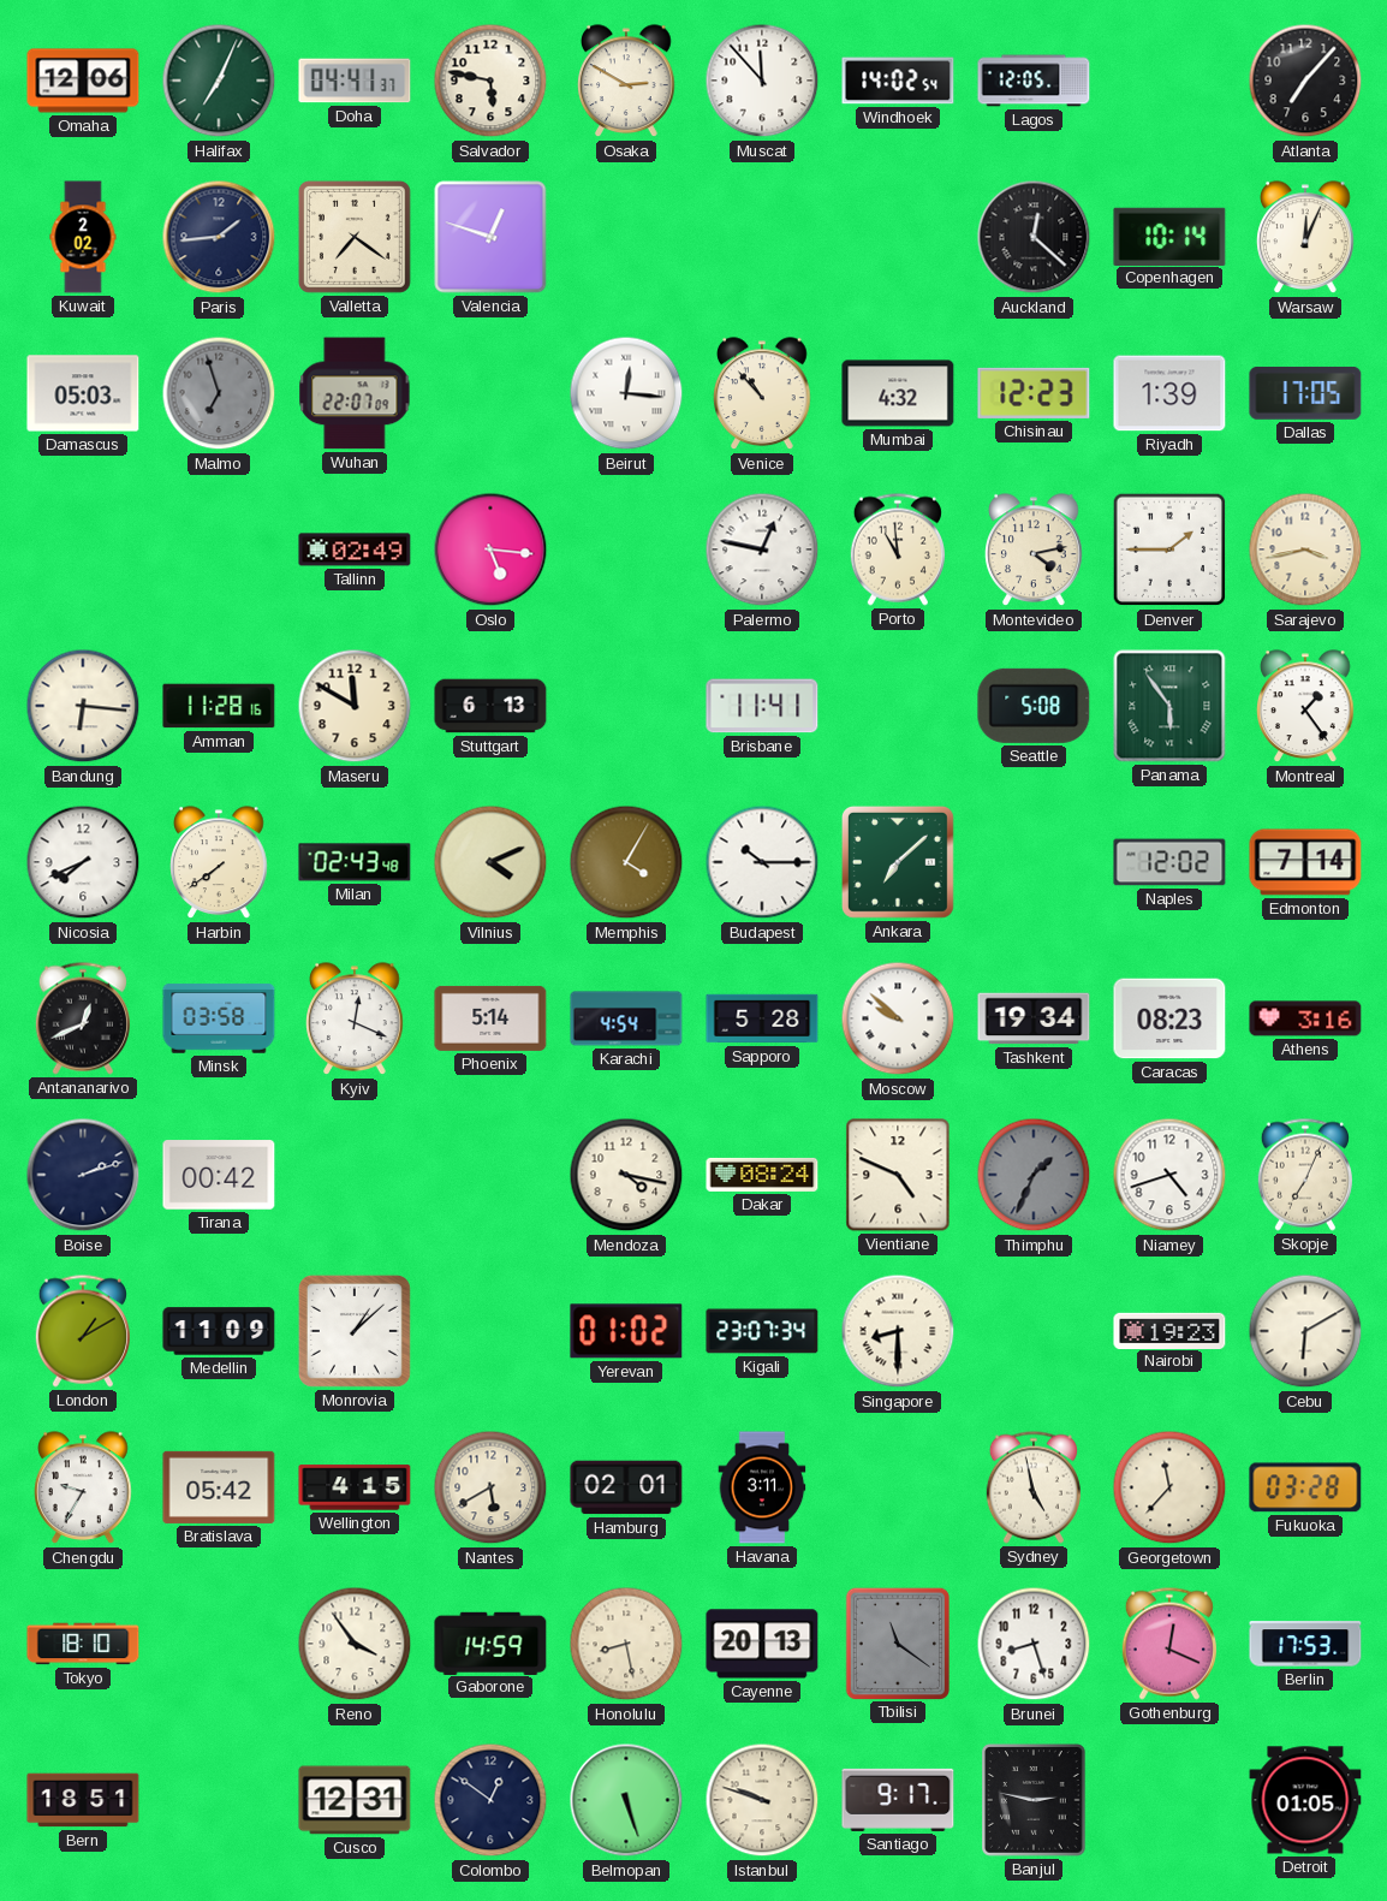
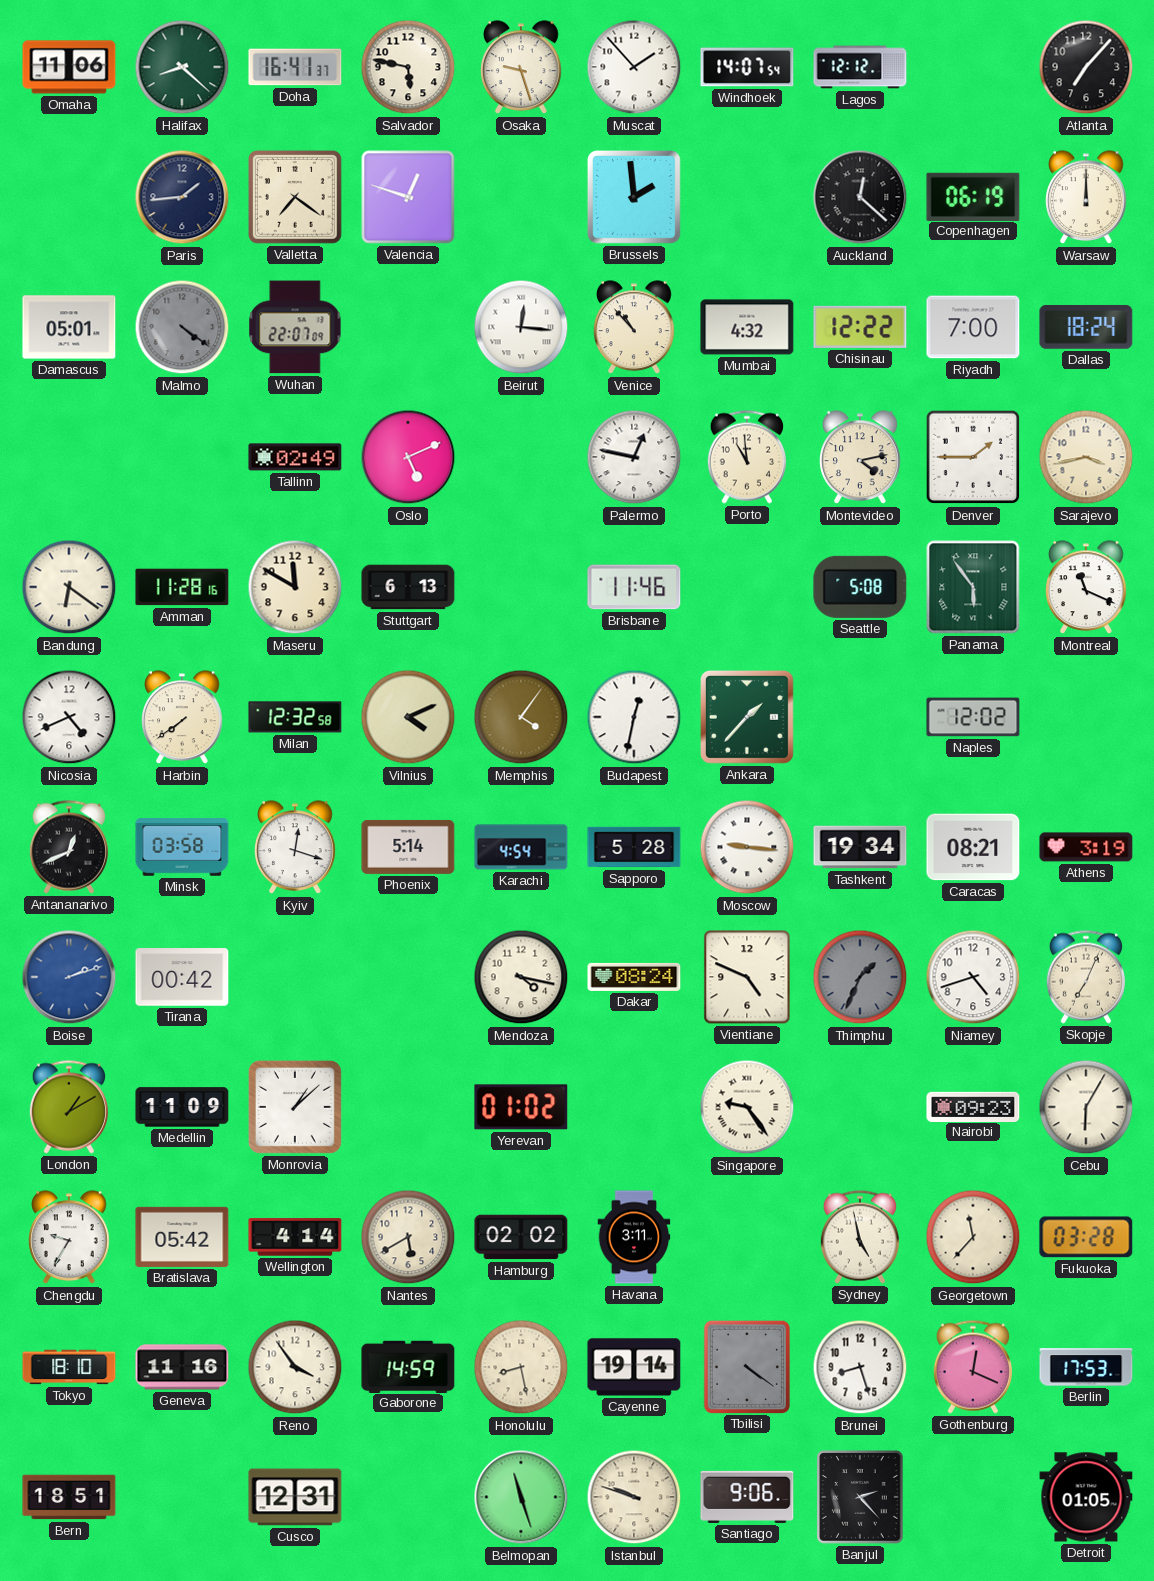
Omaha: 12:06 -> 11:06 (69, 67)
Halifax: 7:04 -> 8:22 (182, 67)
Doha: 04:41 -> 16:41 (295, 67)
Osaka: 2:50 -> 9:27 (521, 68)
Muscat: 11:53 -> 1:53 (634, 67)
Windhoek: 14:02 -> 14:07 (747, 67)
Lagos: 12:05 -> 12:12 (860, 67)
Kuwait: 2:02 -> none (83, 237)
Brussels: none -> 1:59 (634, 197)
Copenhagen: 10:14 -> 06:19 (973, 196)
Warsaw: 12:04 -> 12:00 (1086, 198)
Damascus: 05:03 -> 05:01 (69, 327)
Malmo: 6:57 -> 4:21 (182, 327)
Chisinau: 12:23 -> 12:22 (860, 327)
Riyadh: 1:39 -> 7:00 (973, 327)
Dallas: 17:05 -> 18:24 (1086, 327)
Oslo: 5:16 -> 5:11 (408, 457)
Bandung: 6:16 -> 6:21 (69, 587)
Brisbane: 11:41 -> 11:46 (634, 587)
Montreal: 1:24 -> 11:19 (1086, 588)
Nicosia: 7:41 -> 4:41 (69, 717)
Milan: 02:43 -> 12:32 (295, 717)
Memphis: 4:05 -> 4:06 (521, 717)
Budapest: 10:15 -> 12:32 (634, 717)
Ankara: 7:08 -> 1:37 (747, 717)
Edmonton: 7:14 -> none (1305, 862)
Kyiv: 12:19 -> 12:18 (295, 848)
Moscow: 9:52 -> 9:16 (747, 847)
Caracas: 08:23 -> 08:21 (973, 847)
Athens: 3:16 -> 3:19 (1086, 847)
Boise dial: navy -> blue (69, 977)
Kigali: 23:07 -> none (762, 1331)
Singapore: 8:30 -> 9:24 (747, 1107)
Nairobi: 19:23 -> 09:23 (973, 1106)
Cebu: 6:10 -> 6:05 (1086, 1107)
Wellington: 4:15 -> 4:14 (295, 1237)
Hamburg: 02:01 -> 02:02 (521, 1237)
Geneva: none -> 11:16 (182, 1367)
Cayenne: 20:13 -> 19:14 (634, 1367)
Tbilisi: 11:21 -> 4:21 (746, 1366)
Colombo: 12:51 -> none (490, 1800)
Belmopan: 5:27 -> 11:27 (521, 1497)
Santiago: 9:17 -> 9:06 (747, 1497)
Banjul: 2:47 -> 2:23 (861, 1497)
